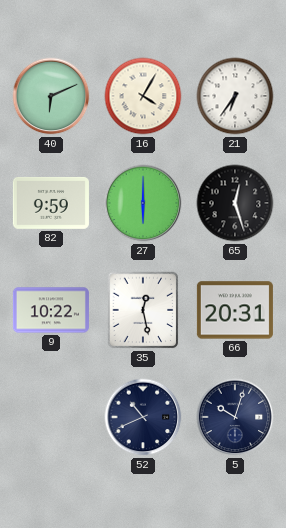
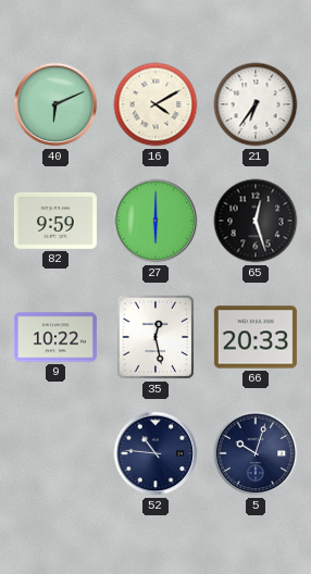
16: 4:05 -> 4:10 (155, 104)
66: 20:31 -> 20:33 (256, 337)
52: 10:41 -> 10:46 (155, 453)
